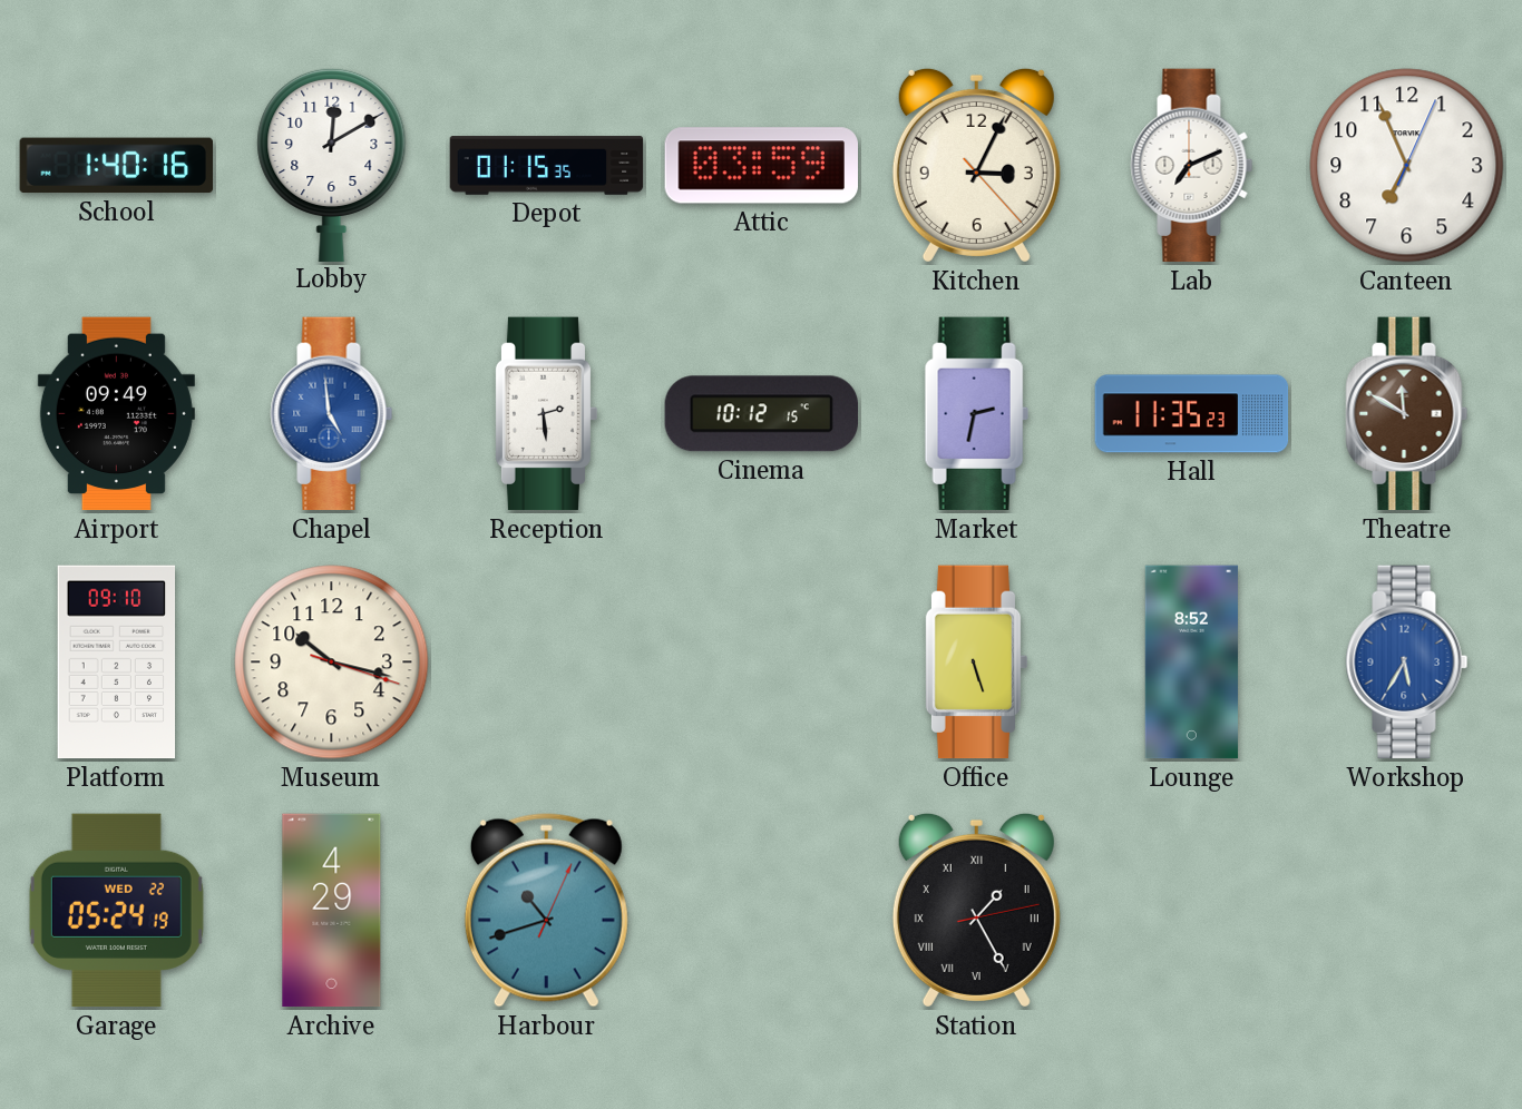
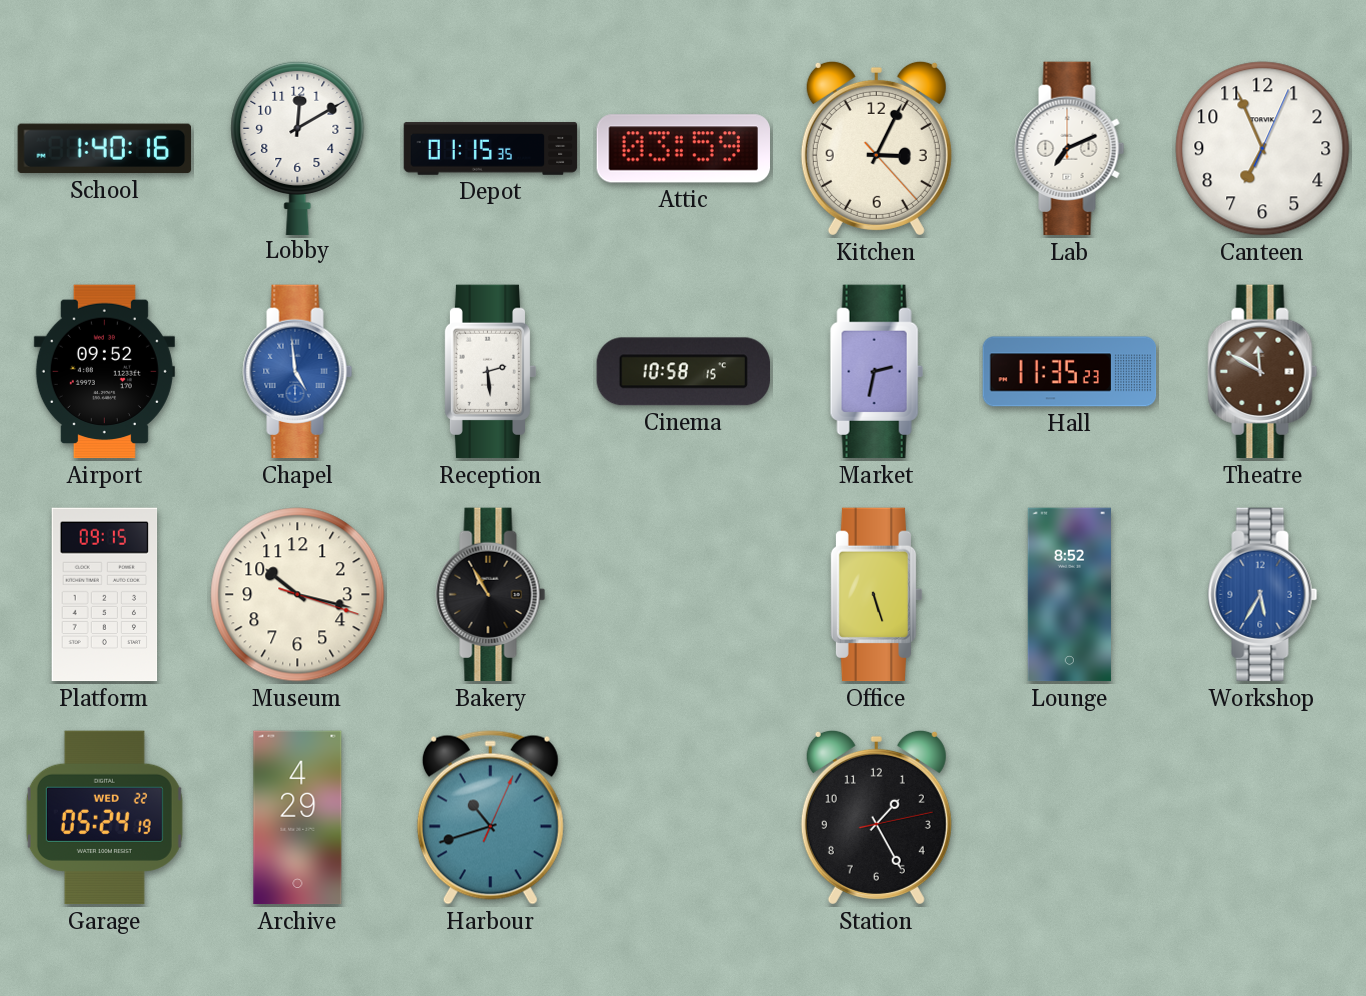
Airport: 09:49 -> 09:52 (104, 372)
Cinema: 10:12 -> 10:58 (683, 372)
Platform: 09:10 -> 09:15 (105, 595)
Bakery: none -> 10:55 (491, 595)
Station numerals: Roman -> Arabic (876, 817)
